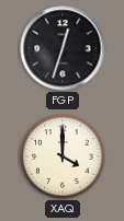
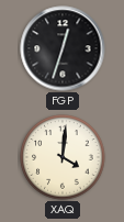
XAQ: 4:00 -> 4:01 (63, 157)
